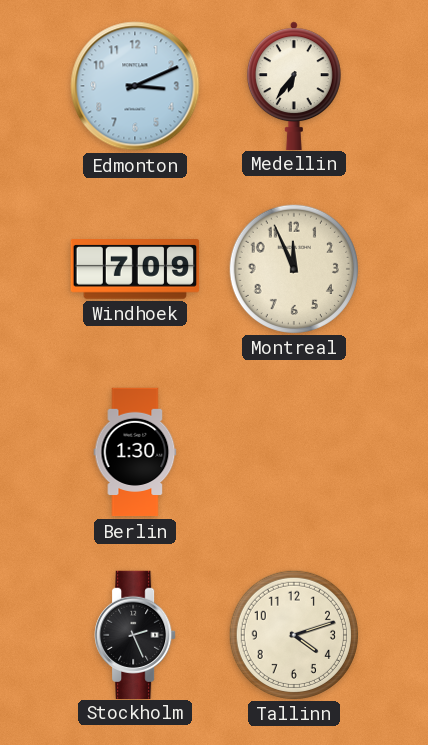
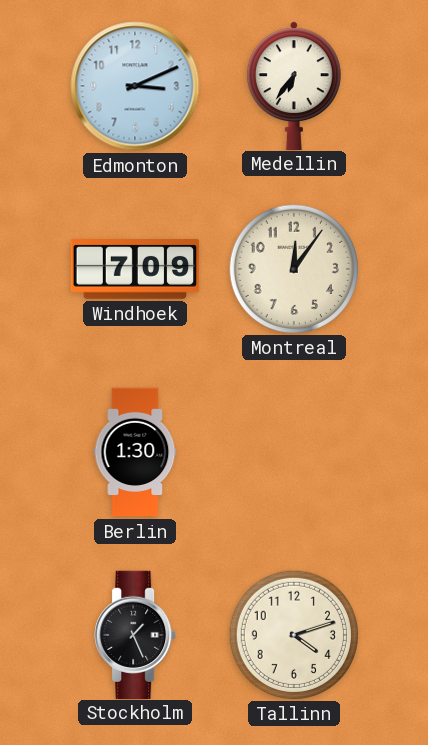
Montreal: 11:56 -> 12:06 (293, 268)
Stockholm: 2:26 -> 1:26 (135, 634)
